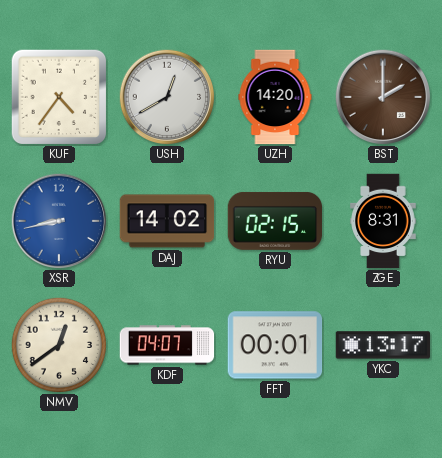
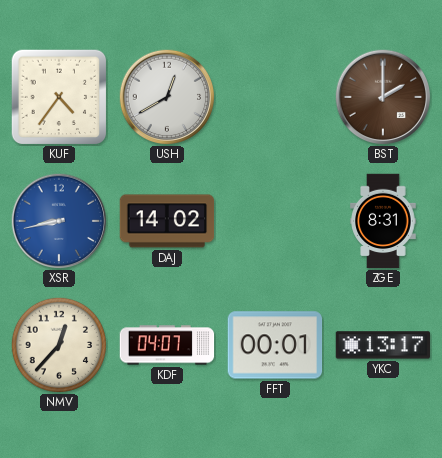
UZH: 14:20 -> none (275, 97)
RYU: 02:15 -> none (275, 221)
NMV: 12:39 -> 12:37 (59, 345)
